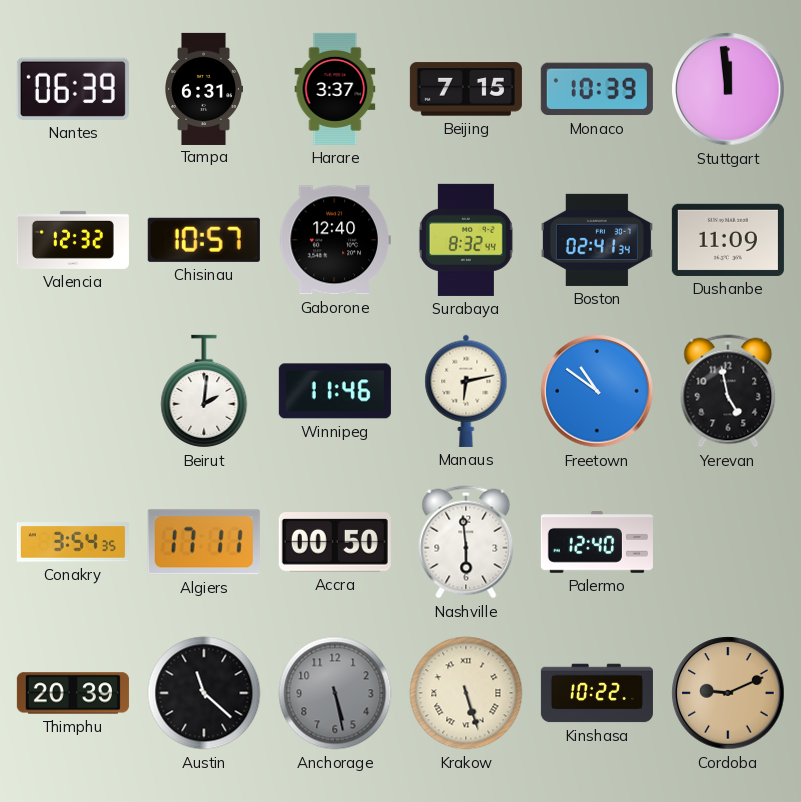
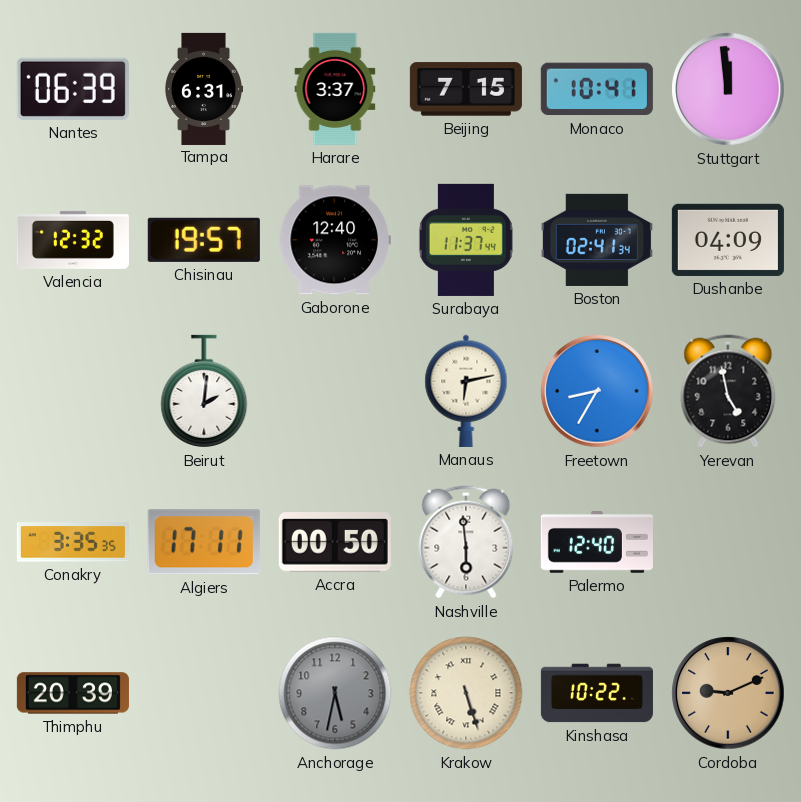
Monaco: 10:39 -> 10:41 (597, 89)
Chisinau: 10:57 -> 19:57 (204, 240)
Surabaya: 8:32 -> 11:37 (466, 240)
Dushanbe: 11:09 -> 04:09 (728, 240)
Winnipeg: 11:46 -> none (335, 391)
Freetown: 10:51 -> 8:35 (597, 391)
Conakry: 3:54 -> 3:35 (73, 542)
Austin: 11:22 -> none (204, 693)
Anchorage: 5:28 -> 5:32 (335, 693)
